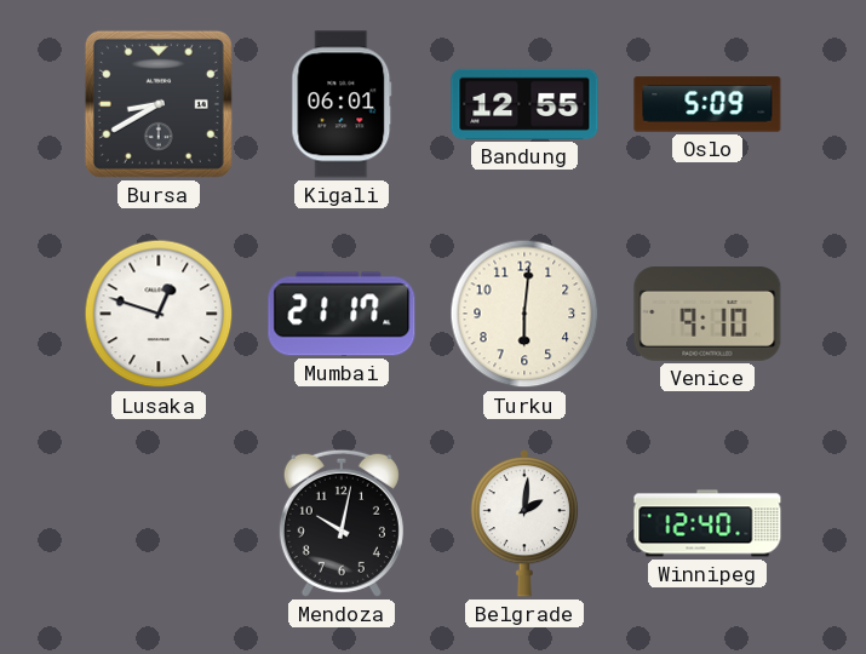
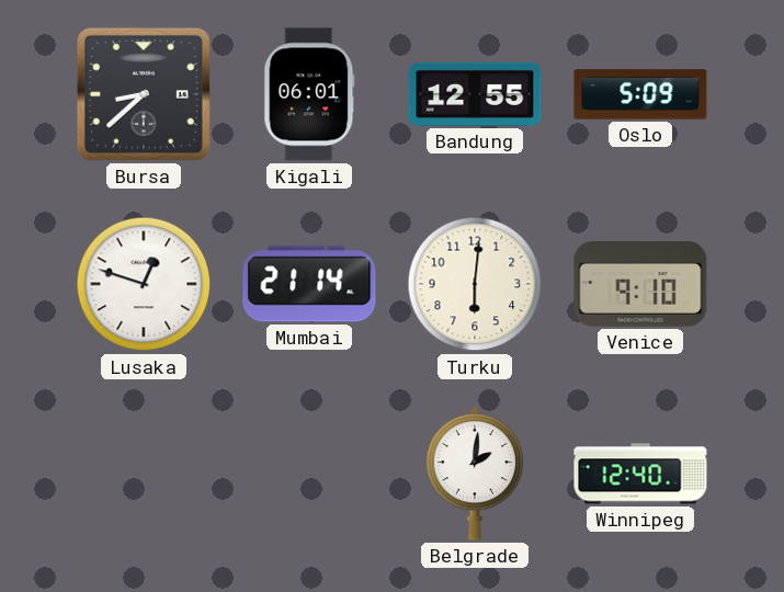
Bursa: 8:40 -> 8:38 (144, 94)
Mumbai: 21:17 -> 21:14 (309, 284)
Mendoza: 10:02 -> none (342, 523)
